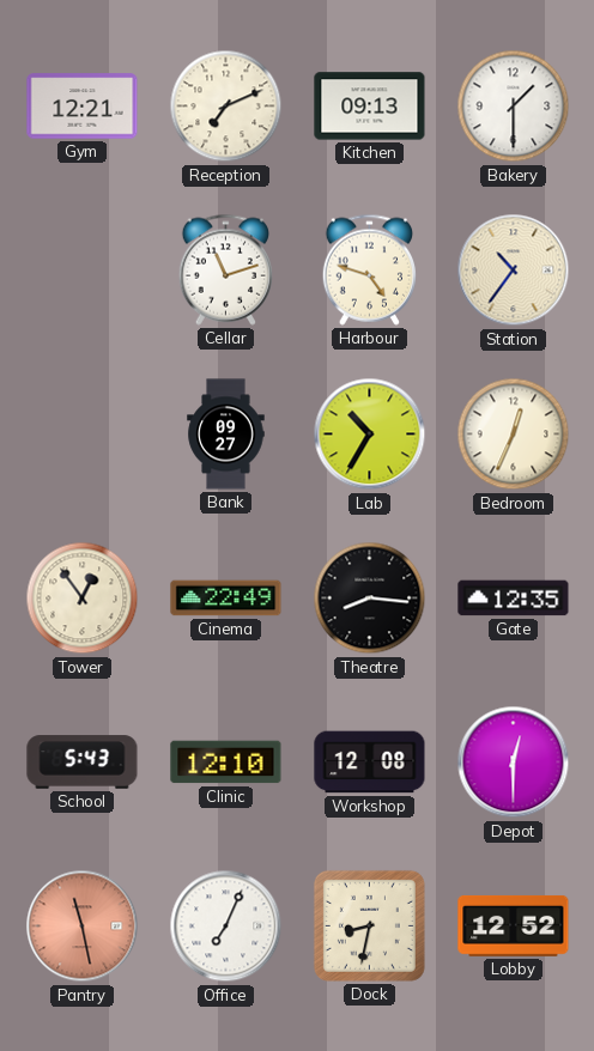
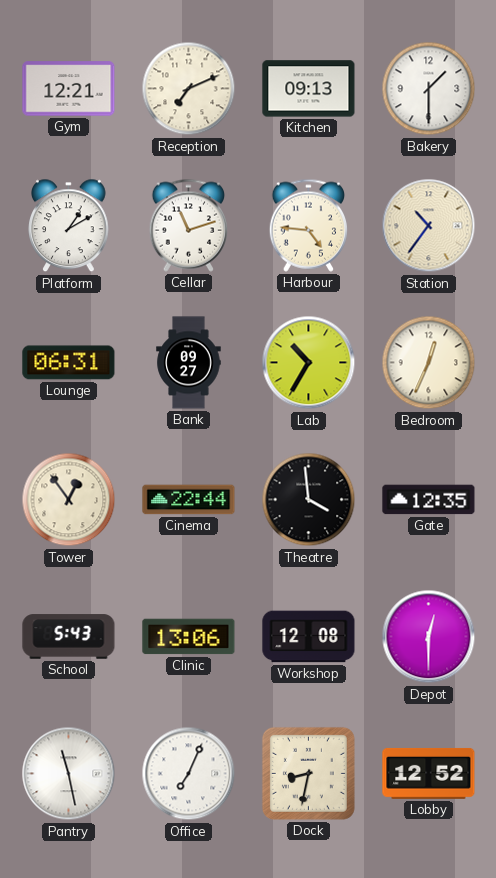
Platform: none -> 1:10 (69, 226)
Harbour: 4:48 -> 4:46 (308, 225)
Lounge: none -> 06:31 (69, 363)
Cinema: 22:49 -> 22:44 (189, 500)
Theatre: 8:16 -> 3:59 (309, 500)
Clinic: 12:10 -> 13:06 (189, 637)
Pantry dial: salmon -> white (69, 774)
